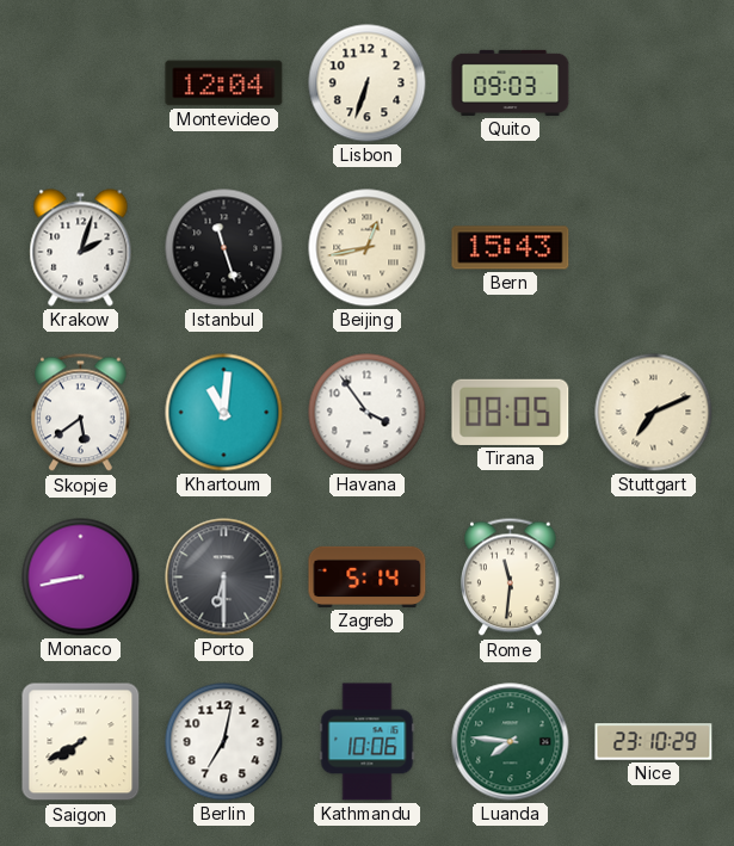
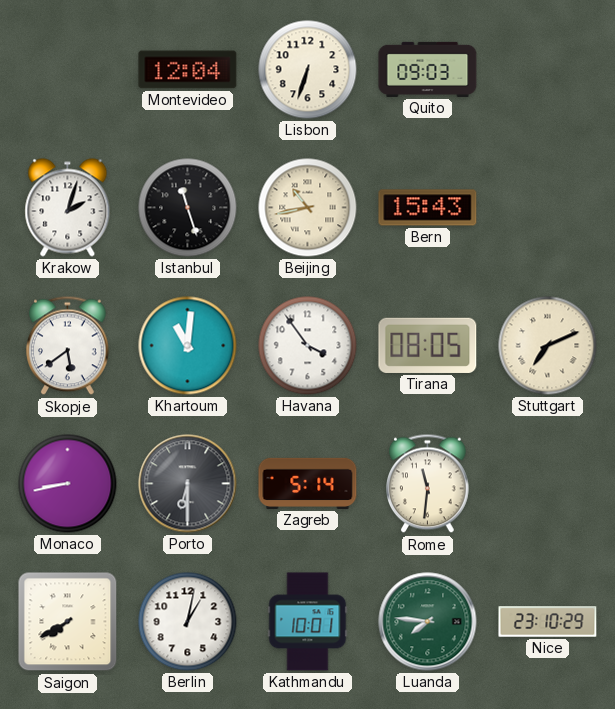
Beijing: 12:43 -> 10:43 (308, 208)
Berlin: 7:02 -> 1:02 (188, 622)
Kathmandu: 10:06 -> 10:01 (308, 622)
